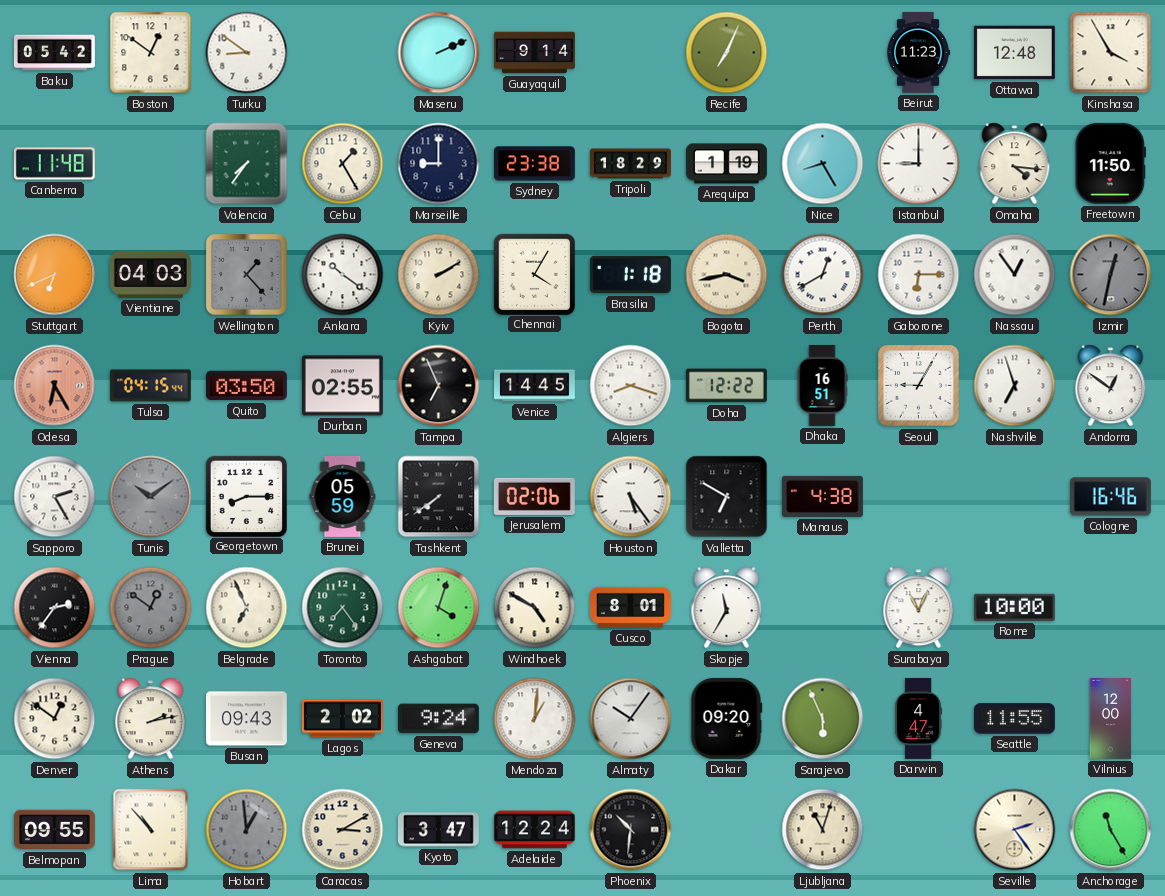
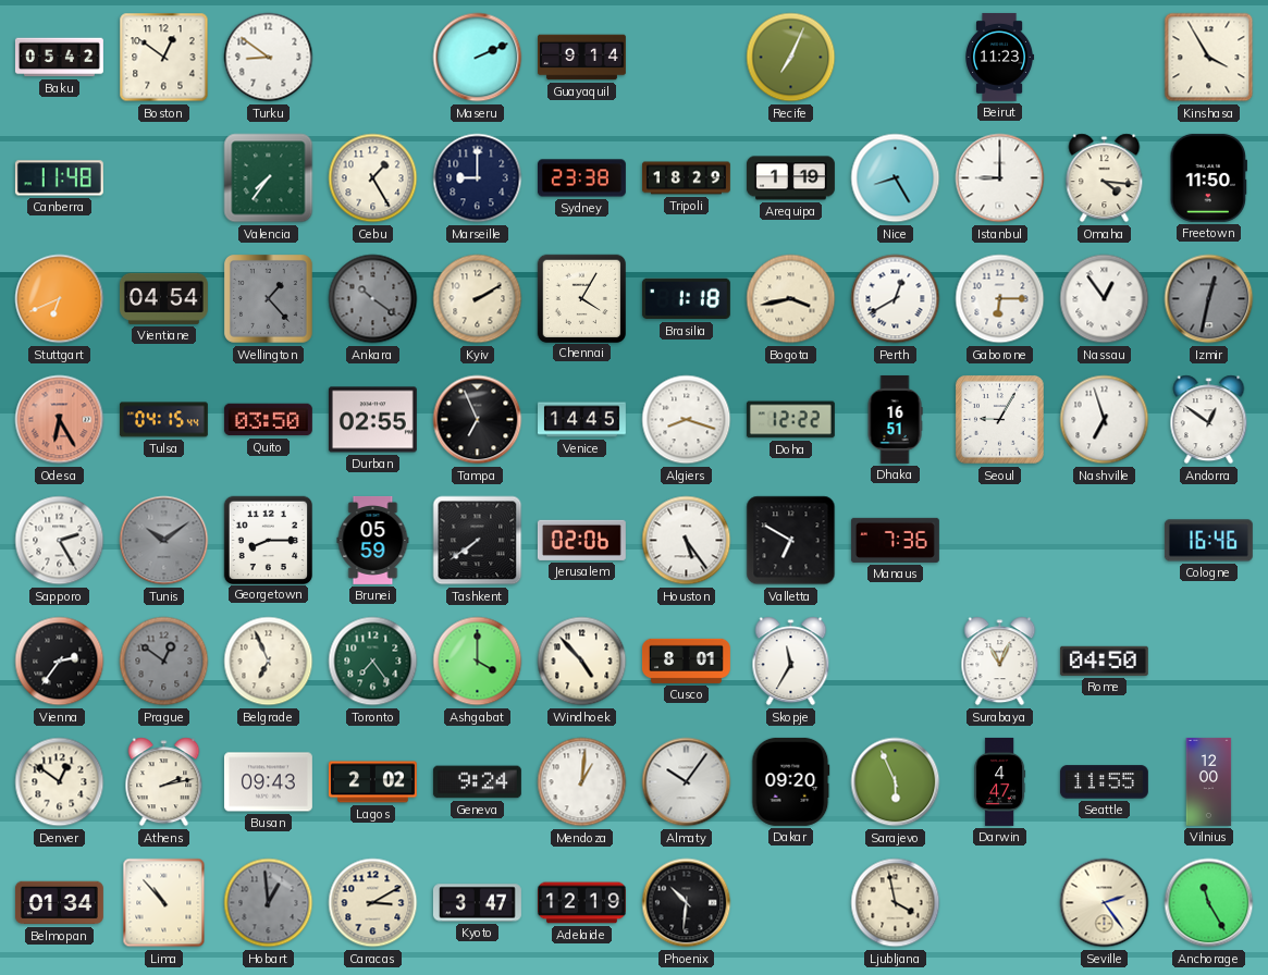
Ottawa: 12:48 -> none (1014, 53)
Vientiane: 04:03 -> 04:54 (163, 298)
Ankara dial: white -> grey (373, 299)
Manaus: 4:38 -> 7:36 (895, 540)
Ashgabat: 4:03 -> 4:00 (478, 662)
Windhoek: 4:50 -> 4:53 (582, 662)
Rome: 10:00 -> 04:50 (1104, 661)
Belmopan: 09:55 -> 01:34 (59, 903)
Adelaide: 12:24 -> 12:19 (581, 903)
Ljubljana: 11:03 -> 3:58 (896, 903)
